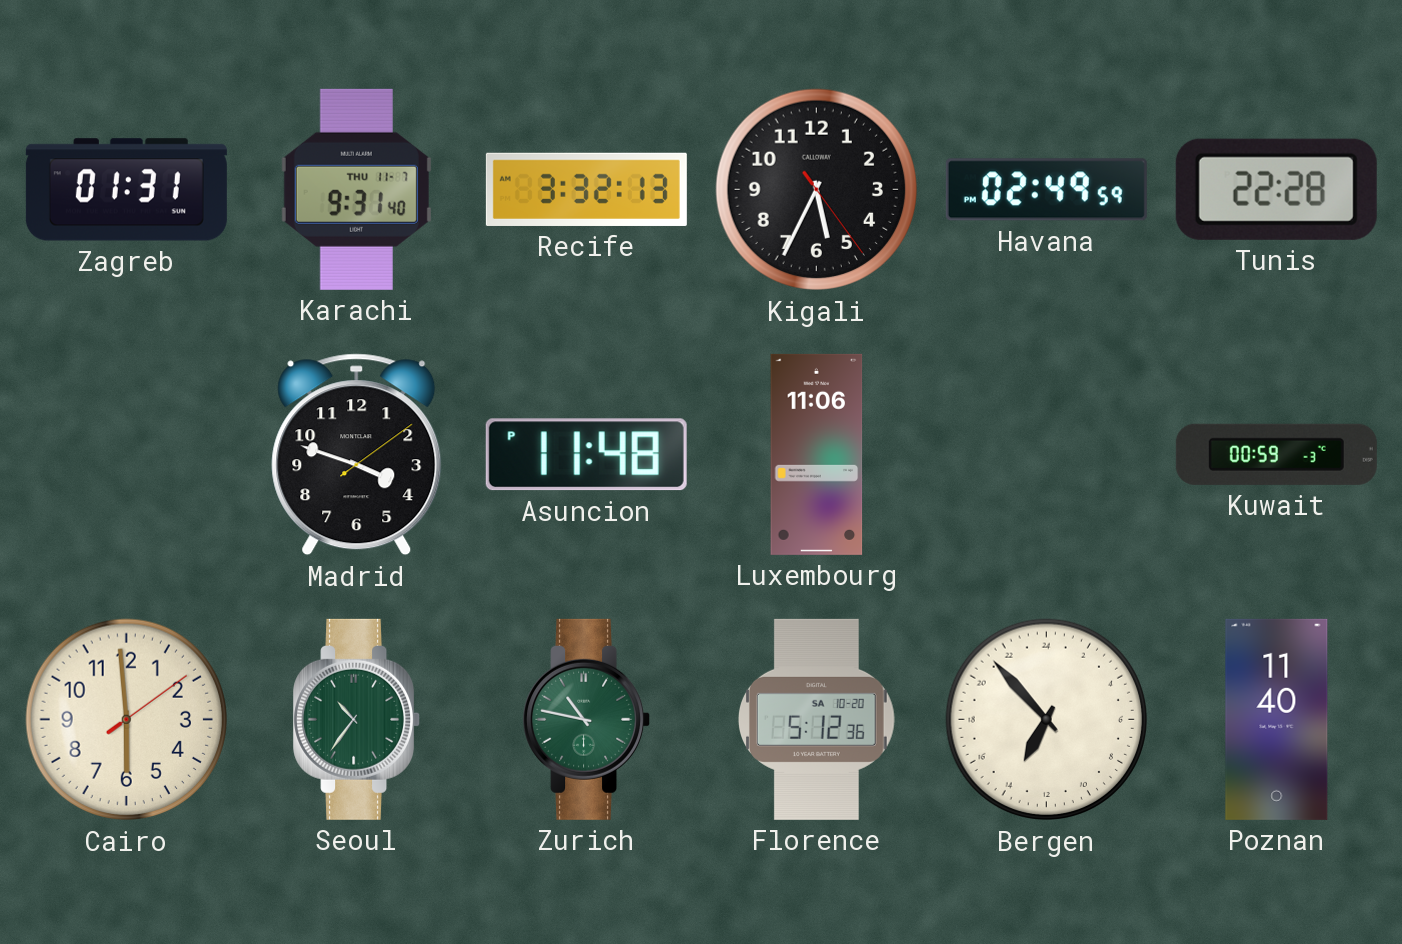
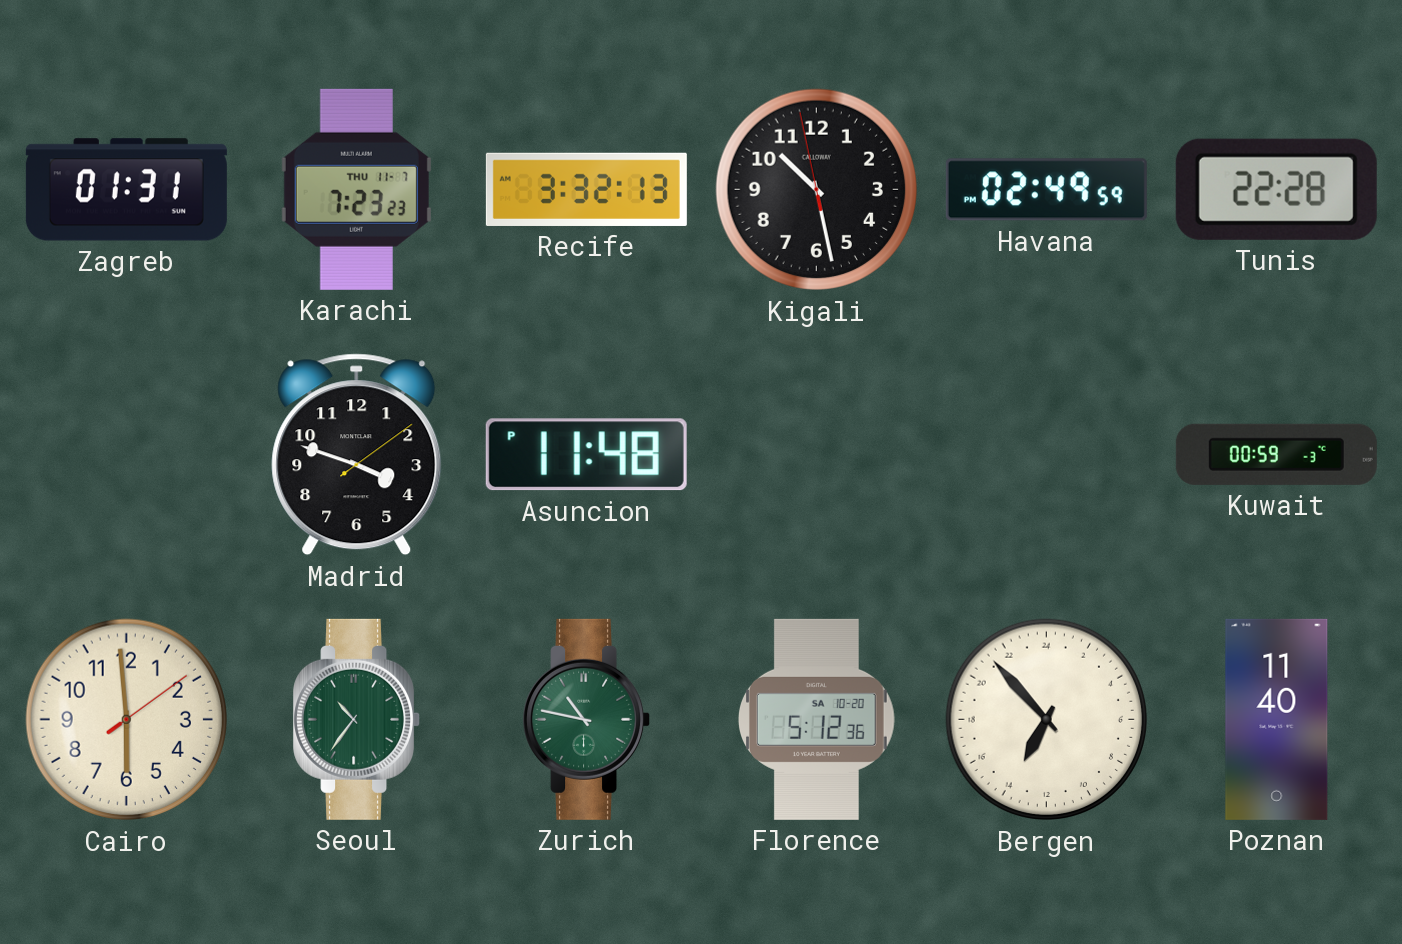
Karachi: 9:31 -> 7:23 (356, 189)
Kigali: 5:34 -> 10:27 (817, 190)
Luxembourg: 11:06 -> none (817, 454)
